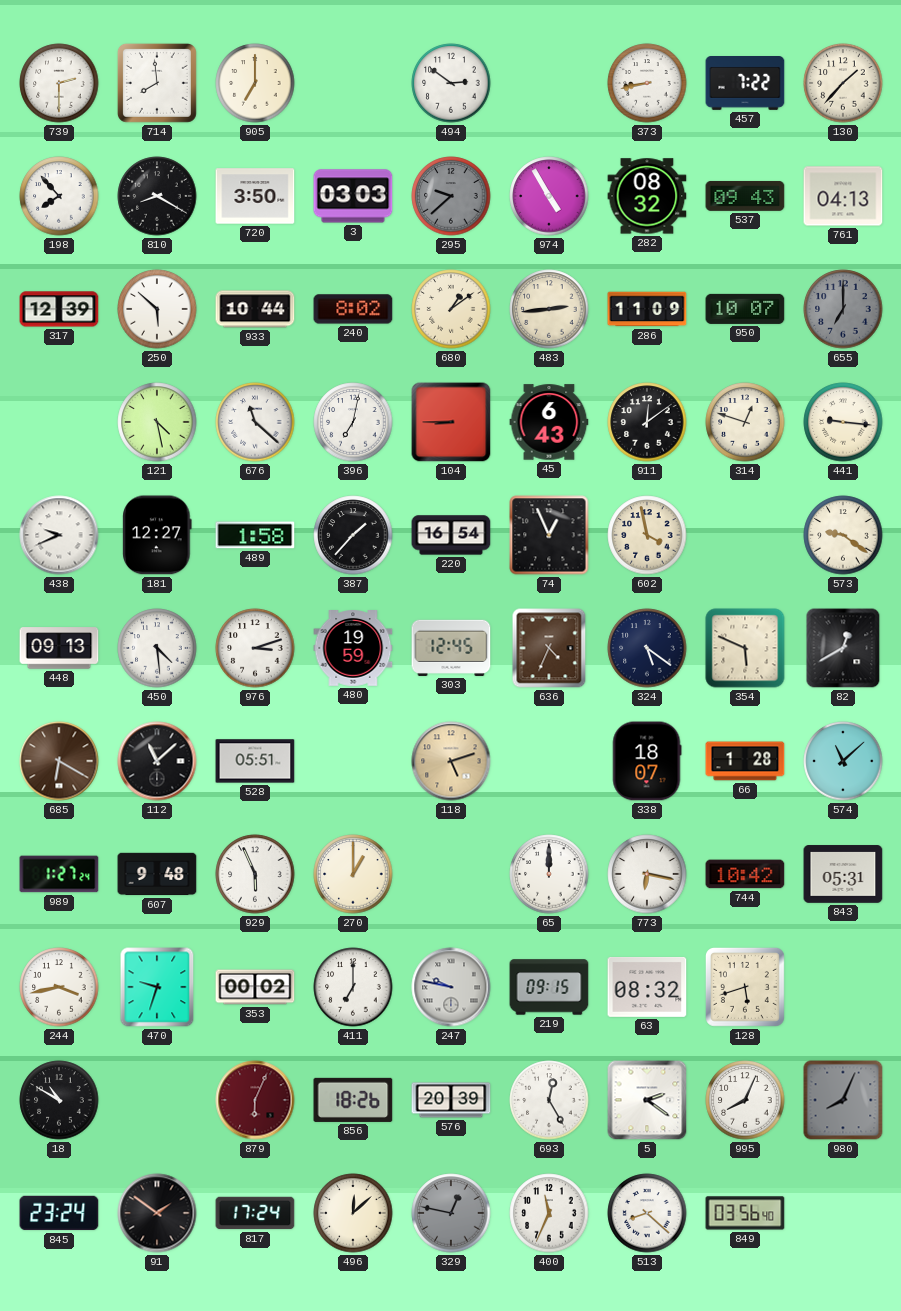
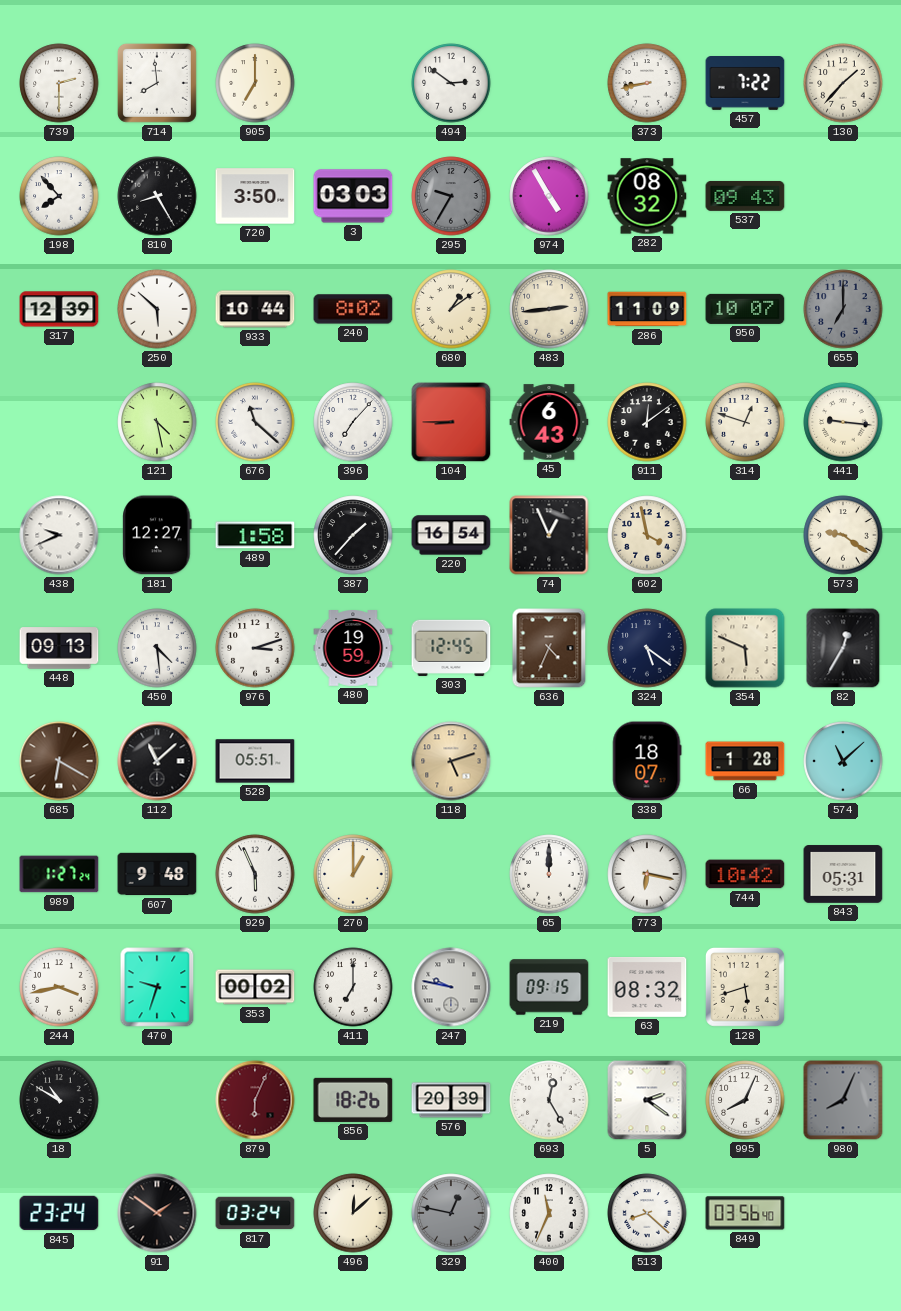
810: 8:20 -> 8:25 (157, 196)
295: 9:38 -> 9:35 (451, 196)
761: 04:13 -> none (843, 196)
396: 7:02 -> 7:07 (353, 422)
82: 12:40 -> 12:35 (843, 648)
817: 17:24 -> 03:24 (255, 1213)
